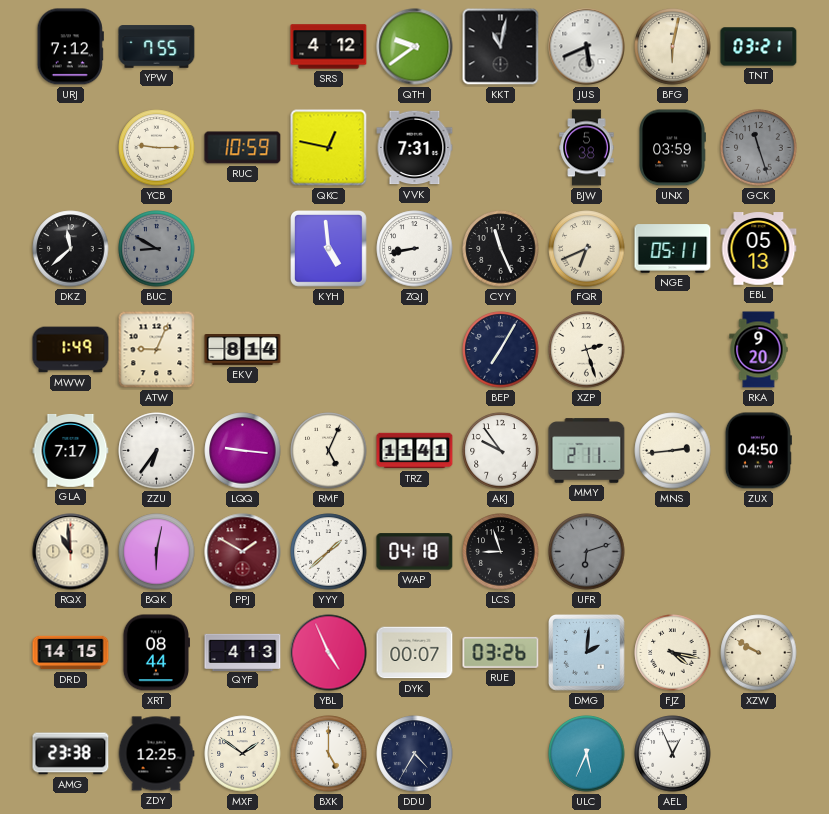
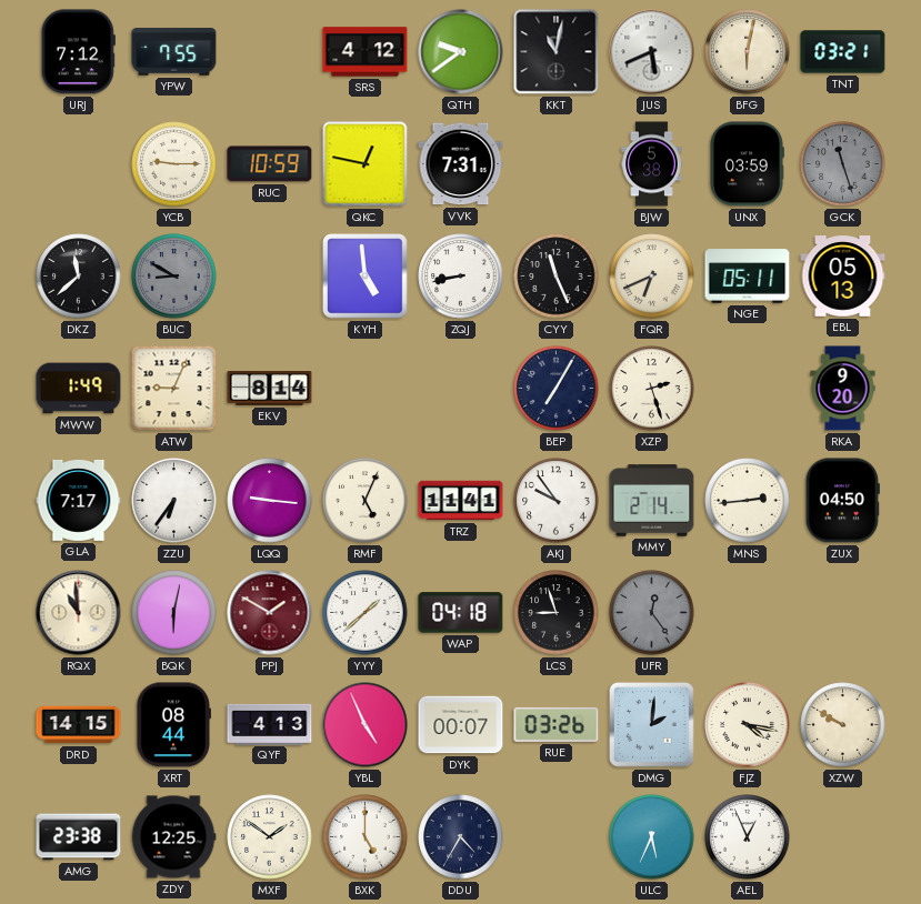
MMY: 2:11 -> 2:14 (652, 501)
UFR: 6:12 -> 12:24 (652, 613)
